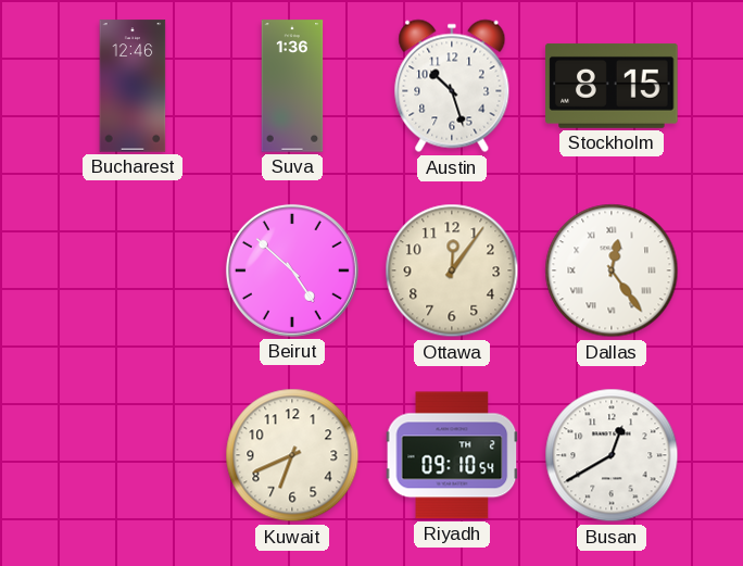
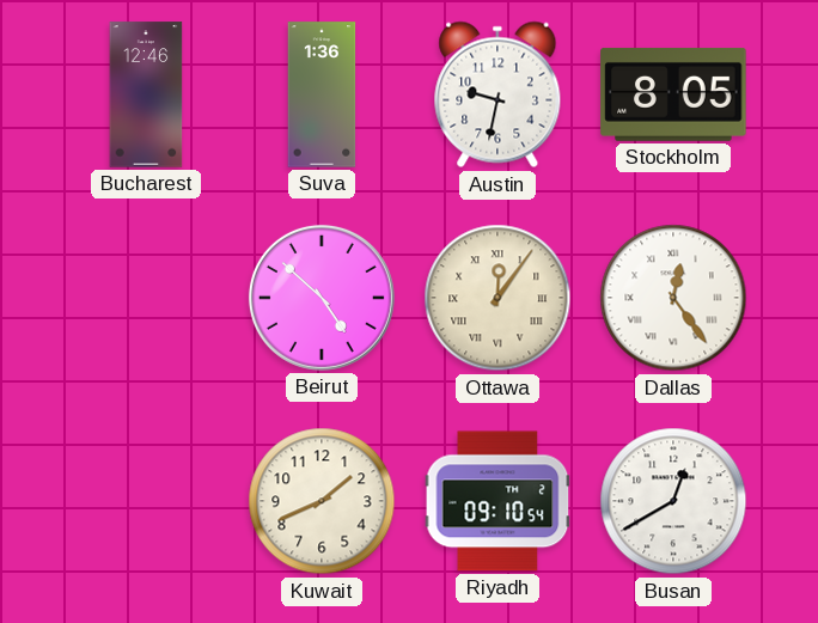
Austin: 10:27 -> 9:32 (497, 94)
Stockholm: 8:15 -> 8:05 (673, 94)
Ottawa numerals: Arabic -> Roman (497, 298)
Kuwait: 6:41 -> 1:41 (322, 501)
